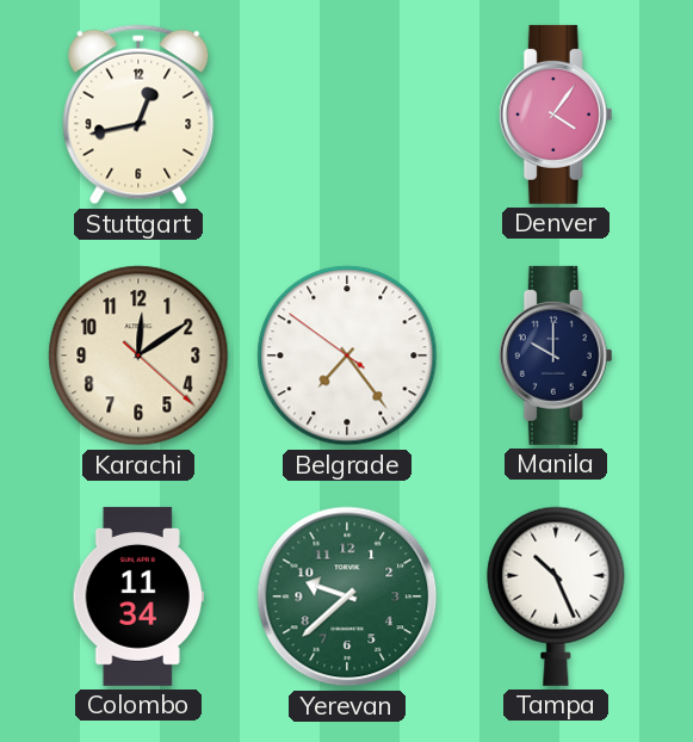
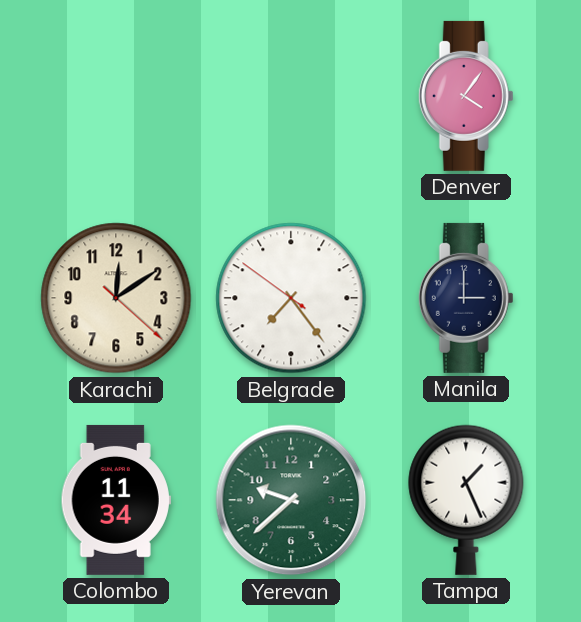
Stuttgart: 12:43 -> none (138, 115)
Manila: 10:00 -> 3:00 (466, 298)
Tampa: 10:26 -> 1:26 (466, 500)
